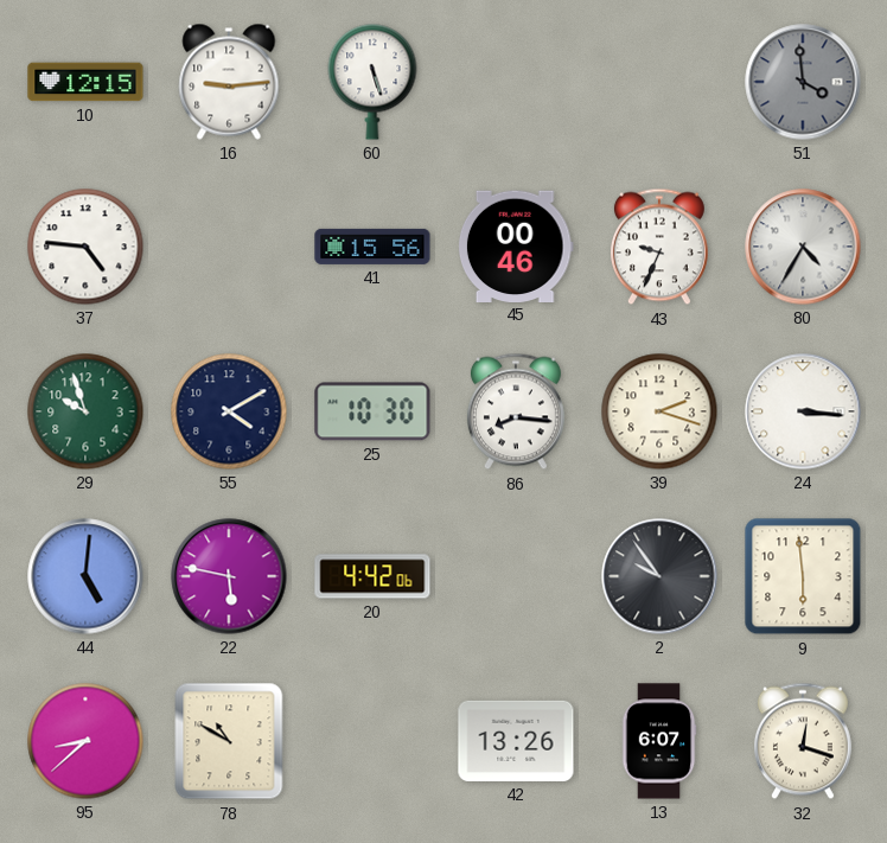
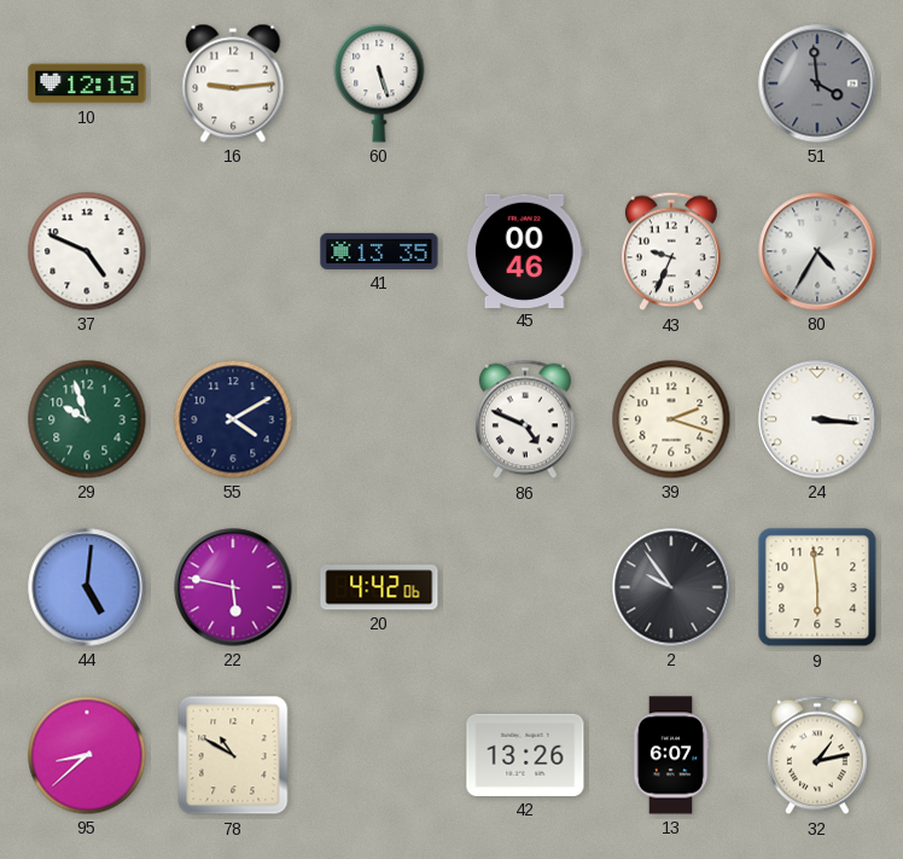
37: 4:46 -> 4:49 (87, 251)
41: 15:56 -> 13:35 (379, 251)
25: 10:30 -> none (372, 411)
86: 8:16 -> 4:49 (525, 419)
32: 12:18 -> 1:13 (817, 755)
